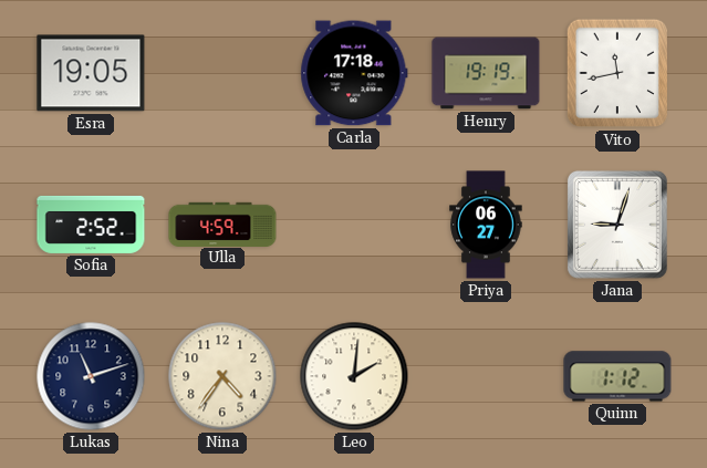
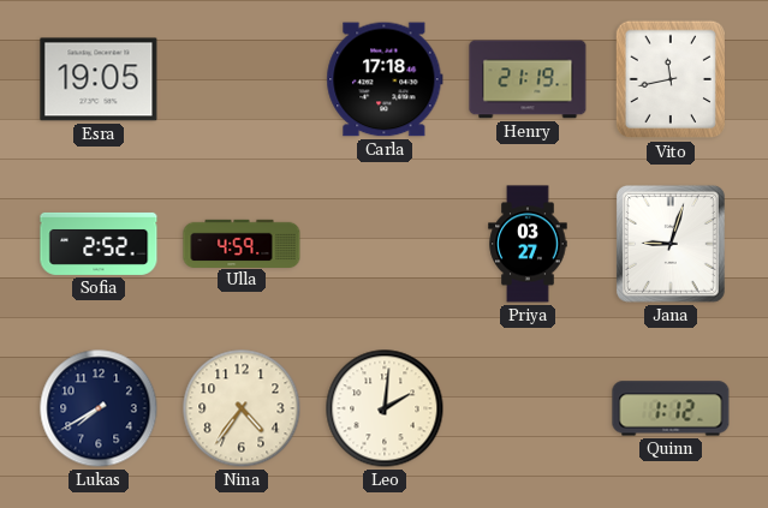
Henry: 19:19 -> 21:19 (528, 79)
Priya: 06:27 -> 03:27 (528, 244)
Lukas: 11:12 -> 7:40 (99, 408)
